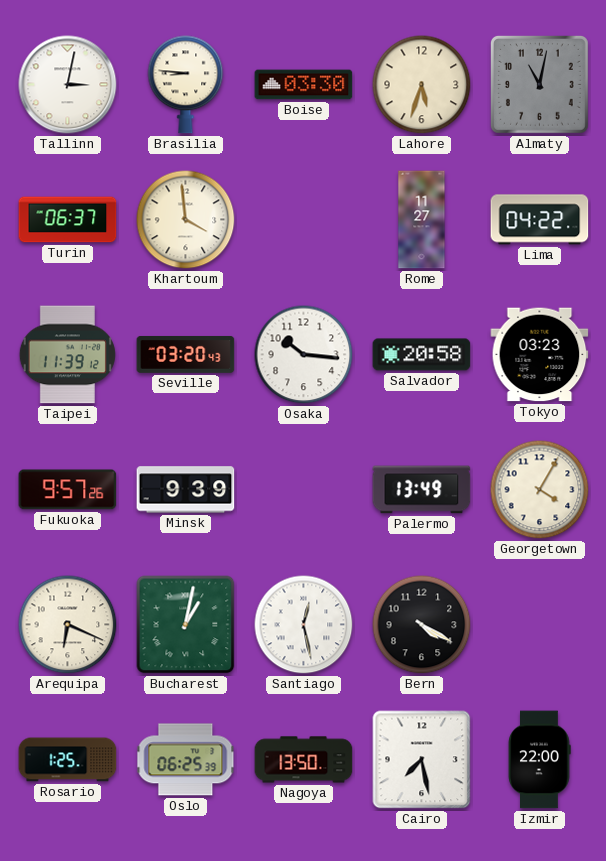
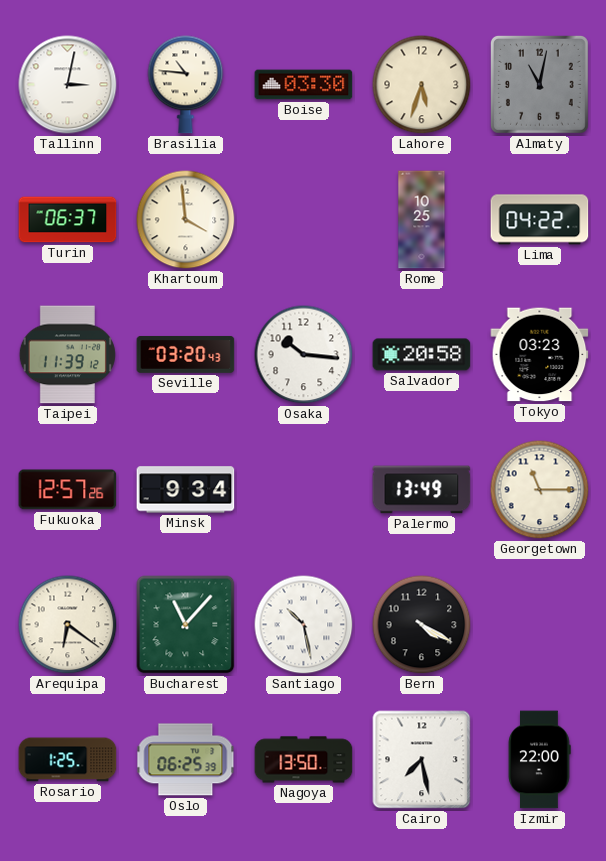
Brasilia: 8:46 -> 10:46 (186, 85)
Rome: 11:27 -> 10:25 (422, 220)
Fukuoka: 9:57 -> 12:57 (68, 490)
Minsk: 9:39 -> 9:34 (186, 490)
Georgetown: 4:05 -> 11:15 (540, 490)
Arequipa: 6:19 -> 6:21 (68, 625)
Bucharest: 1:02 -> 11:07 (186, 625)
Santiago: 12:28 -> 10:28 (304, 625)
